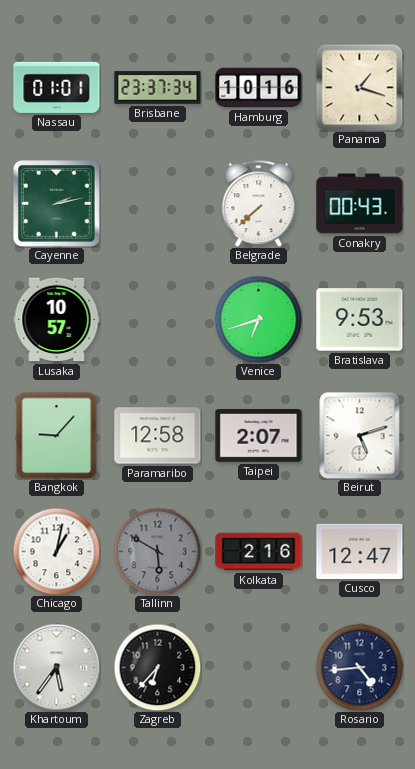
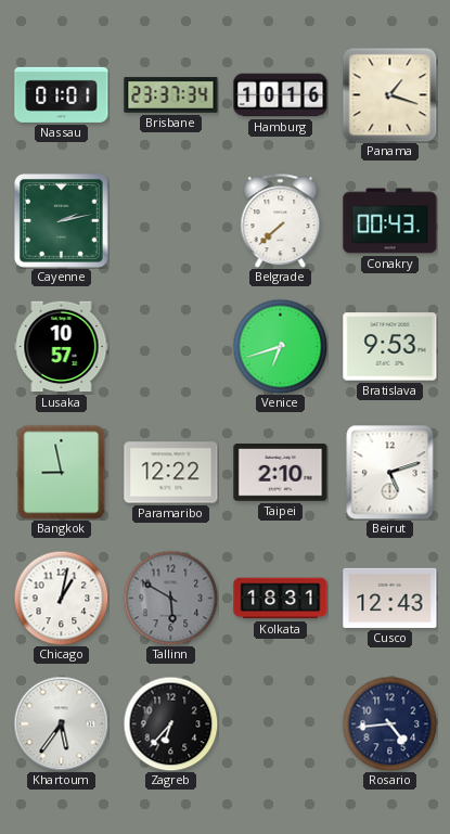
Bangkok: 9:07 -> 8:58 (62, 472)
Paramaribo: 12:58 -> 12:22 (171, 473)
Taipei: 2:07 -> 2:10 (281, 473)
Kolkata: 2:16 -> 18:31 (281, 599)
Cusco: 12:47 -> 12:43 (390, 598)
